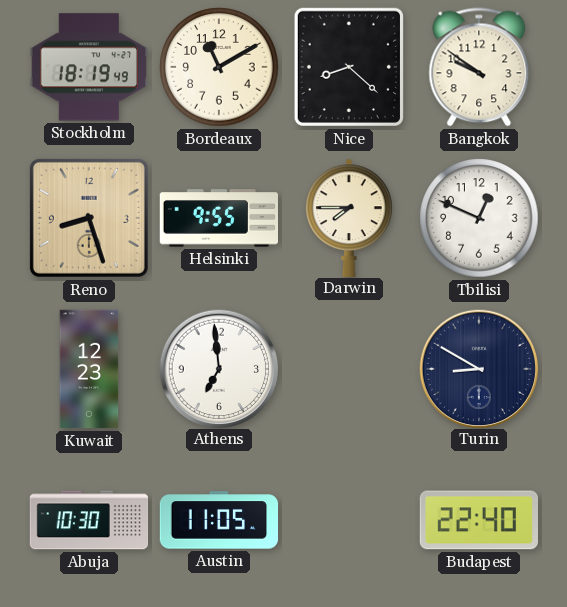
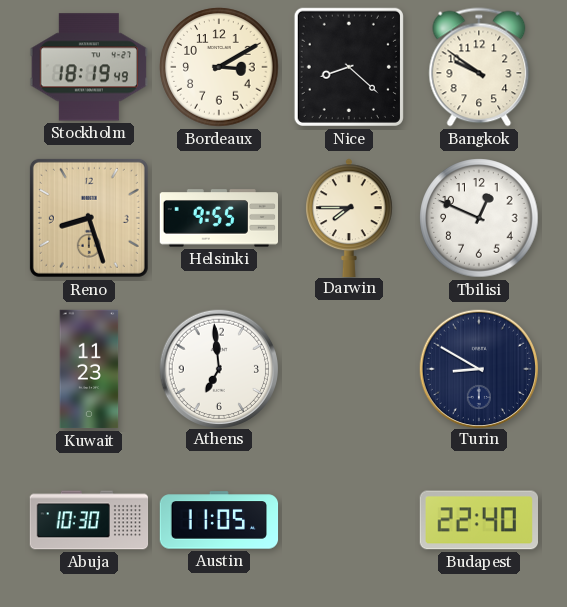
Bordeaux: 11:10 -> 3:10 (219, 67)
Kuwait: 12:23 -> 11:23 (89, 369)
